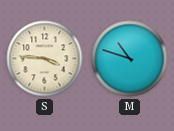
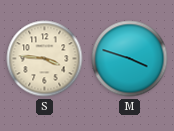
M: 10:48 -> 3:48 (130, 59)
